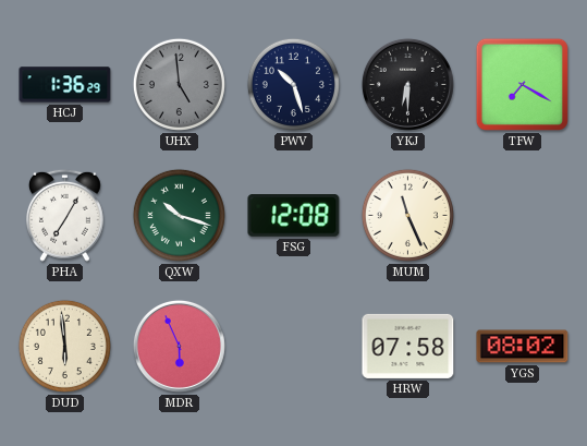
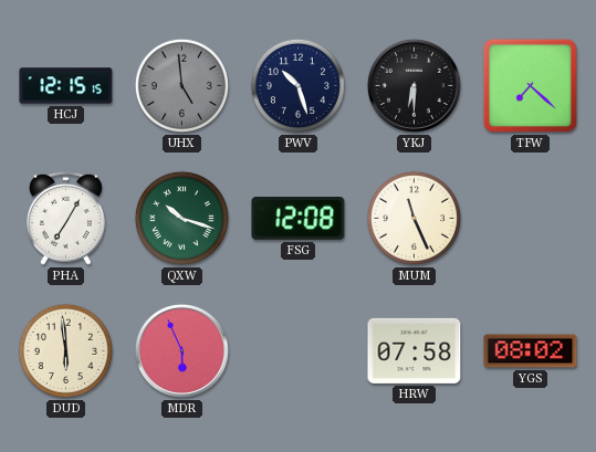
HCJ: 1:36 -> 12:15 (66, 86)
TFW: 7:20 -> 7:22 (530, 85)
